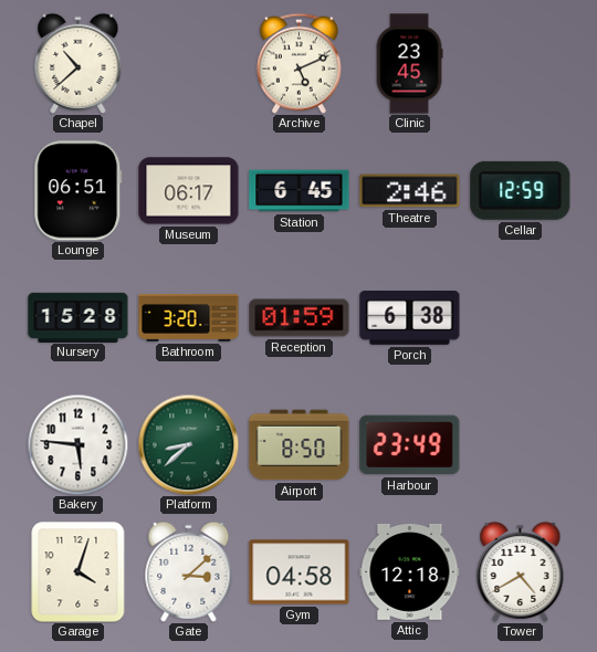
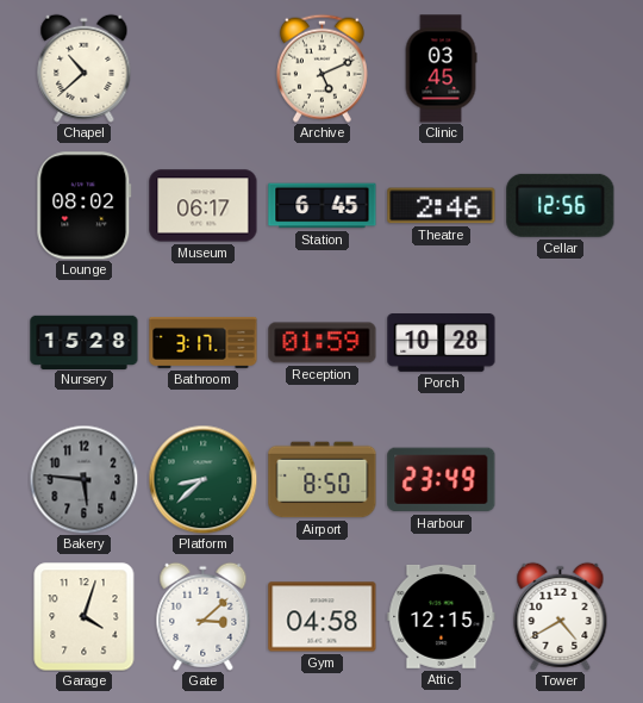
Clinic: 23:45 -> 03:45 (441, 69)
Lounge: 06:51 -> 08:02 (85, 206)
Cellar: 12:59 -> 12:56 (561, 205)
Bathroom: 3:20 -> 3:17 (204, 342)
Porch: 6:38 -> 10:28 (442, 343)
Bakery dial: white -> grey (83, 479)
Attic: 12:18 -> 12:15 (442, 616)
